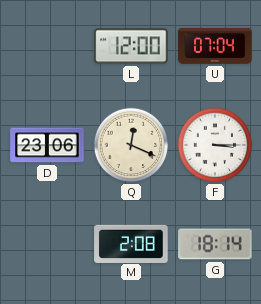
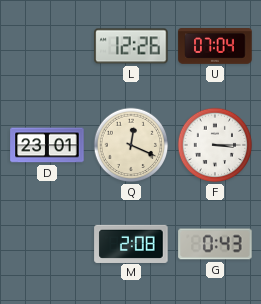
L: 12:00 -> 12:26 (131, 46)
D: 23:06 -> 23:01 (47, 145)
G: 18:14 -> 0:43 (215, 244)
